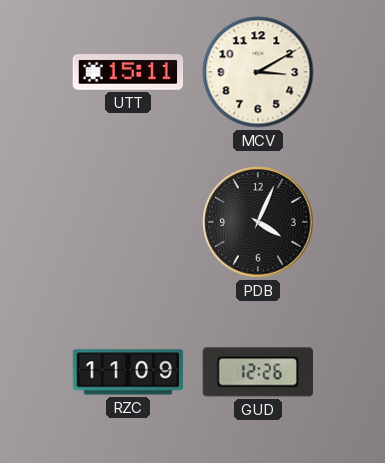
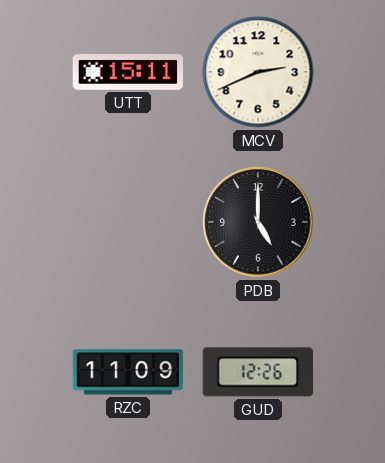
MCV: 3:10 -> 2:41 (258, 72)
PDB: 4:04 -> 5:00 (258, 222)
